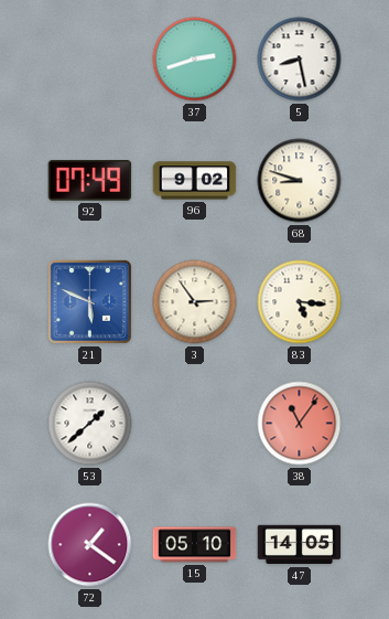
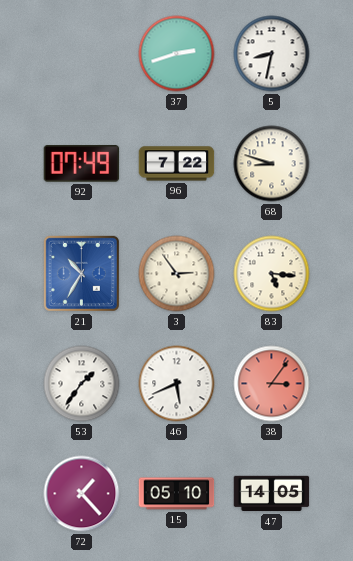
5: 8:28 -> 8:32 (272, 54)
96: 9:02 -> 7:22 (177, 164)
21: 5:49 -> 10:35 (81, 273)
53: 1:38 -> 1:36 (82, 384)
46: none -> 5:41 (177, 384)
38: 11:06 -> 3:06 (272, 384)
72: 1:21 -> 1:23 (82, 494)
